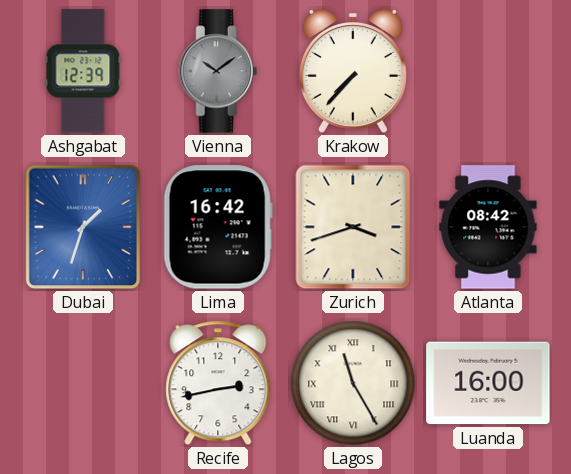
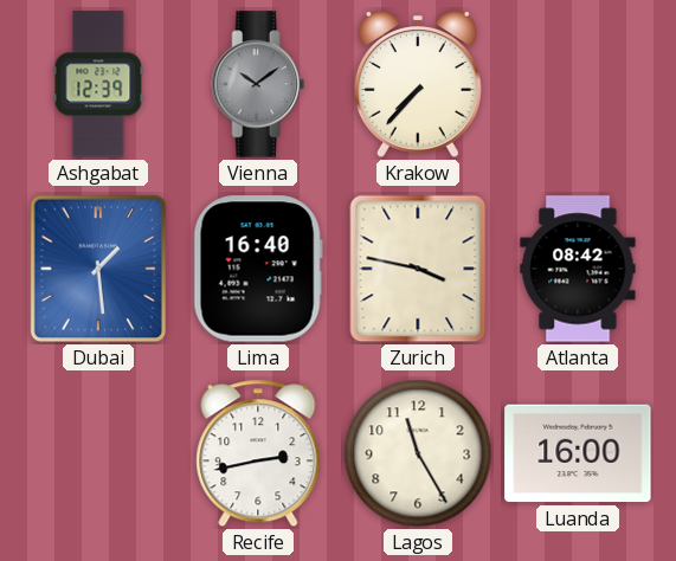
Dubai: 1:33 -> 1:29 (98, 269)
Lima: 16:42 -> 16:40 (258, 269)
Zurich: 3:42 -> 3:47 (418, 269)
Lagos numerals: Roman -> Arabic (418, 453)
